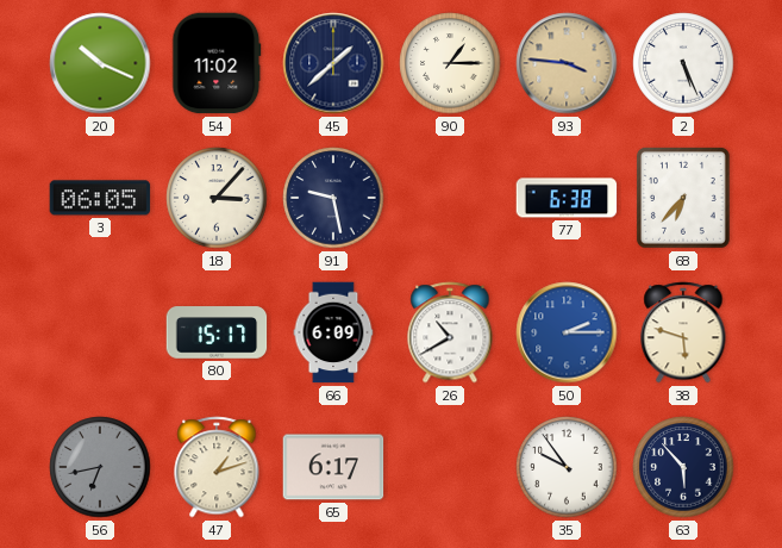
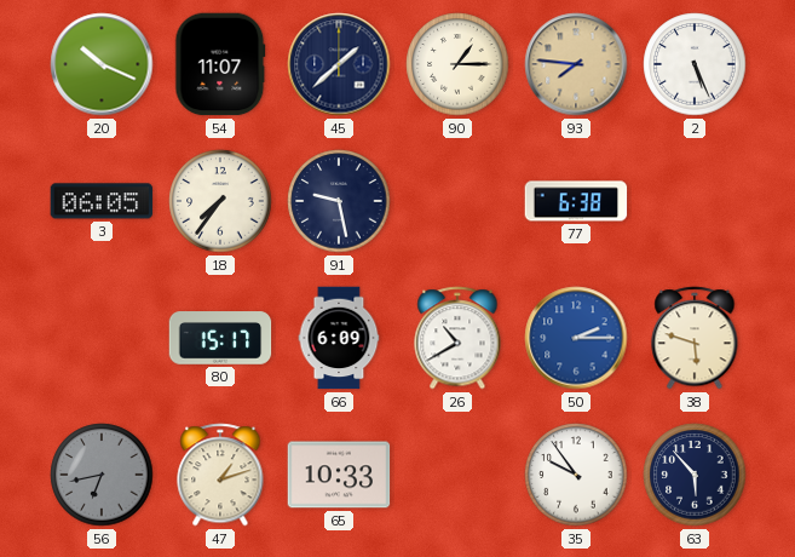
54: 11:02 -> 11:07 (220, 64)
93: 3:46 -> 7:46 (576, 64)
18: 3:07 -> 7:36 (220, 201)
68: 6:37 -> none (683, 198)
65: 6:17 -> 10:33 (339, 475)
